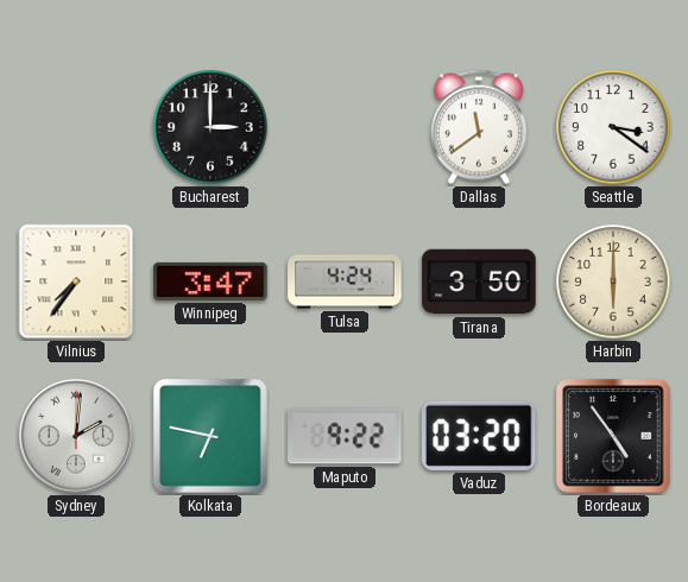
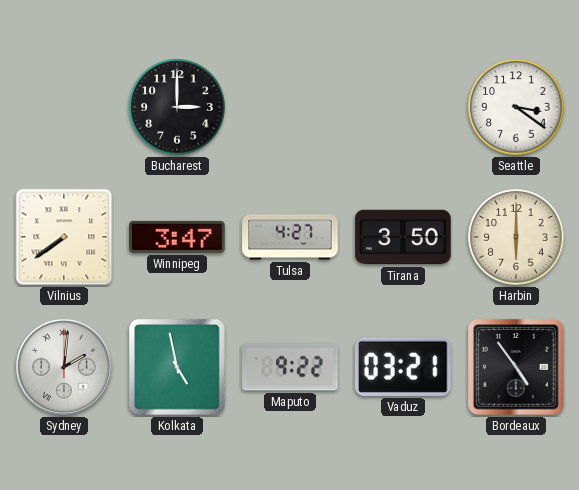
Dallas: 11:39 -> none (479, 127)
Vilnius: 7:36 -> 7:39 (64, 237)
Tulsa: 4:24 -> 4:27 (290, 237)
Kolkata: 6:47 -> 4:58 (177, 367)
Vaduz: 03:20 -> 03:21 (403, 367)
